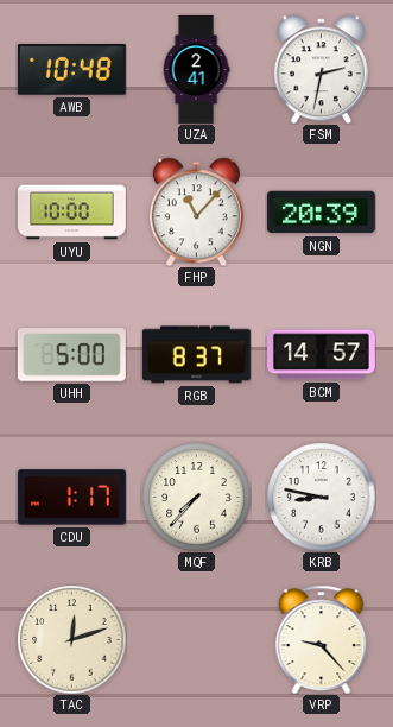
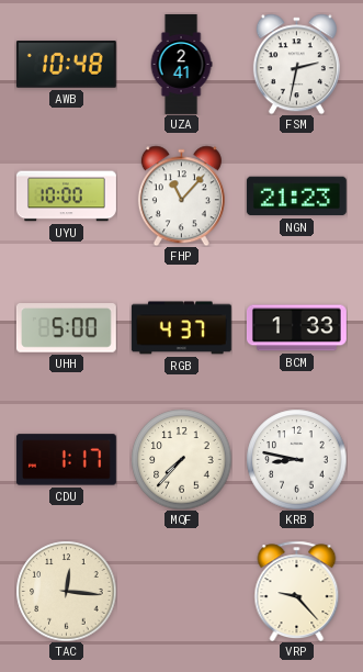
NGN: 20:39 -> 21:23 (296, 197)
RGB: 8:37 -> 4:37 (181, 328)
BCM: 14:57 -> 1:33 (296, 328)
TAC: 12:12 -> 12:16 (66, 591)
